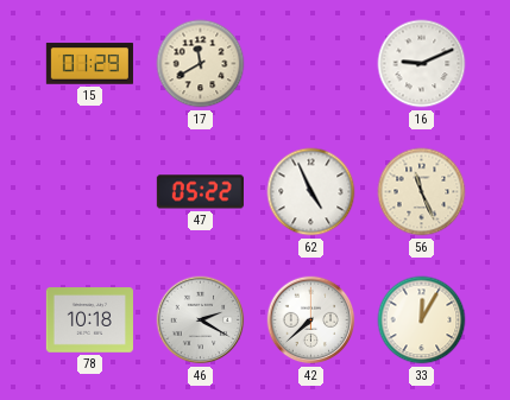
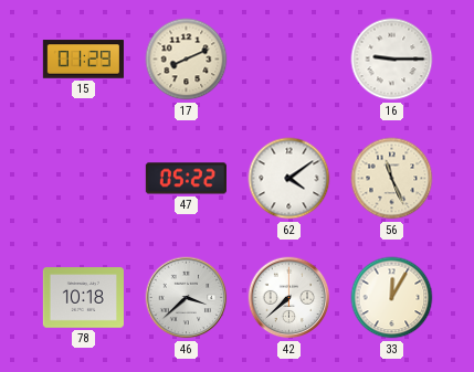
17: 11:40 -> 8:11 (187, 60)
16: 9:11 -> 9:15 (392, 60)
62: 4:56 -> 4:09 (289, 179)
46: 2:20 -> 3:38 (187, 298)
